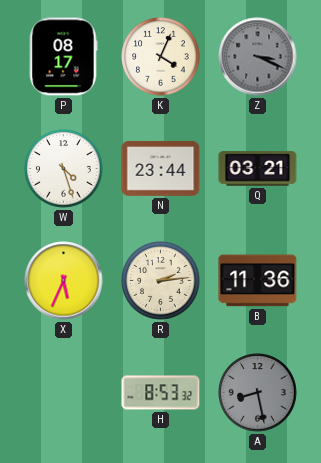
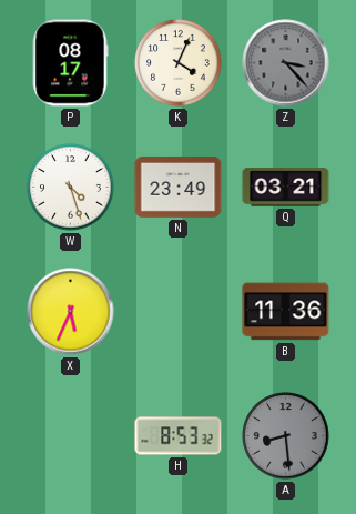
Z: 3:19 -> 3:23 (286, 63)
N: 23:44 -> 23:49 (179, 187)
R: 2:14 -> none (161, 281)
A: 8:28 -> 8:29 (286, 436)
